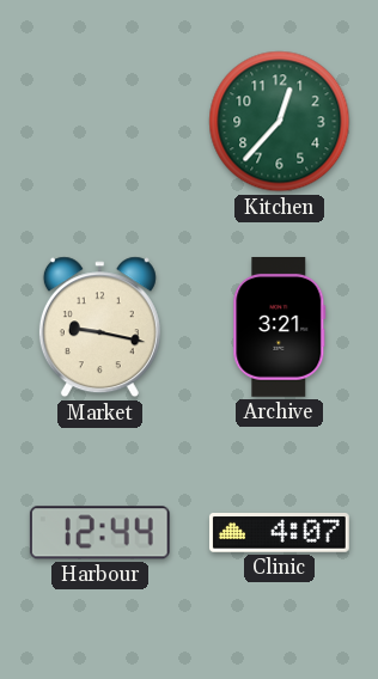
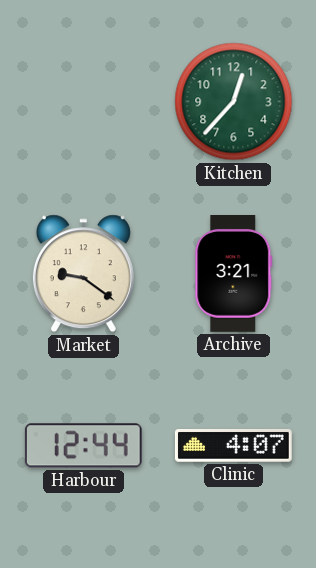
Market: 9:17 -> 9:21 (83, 274)
